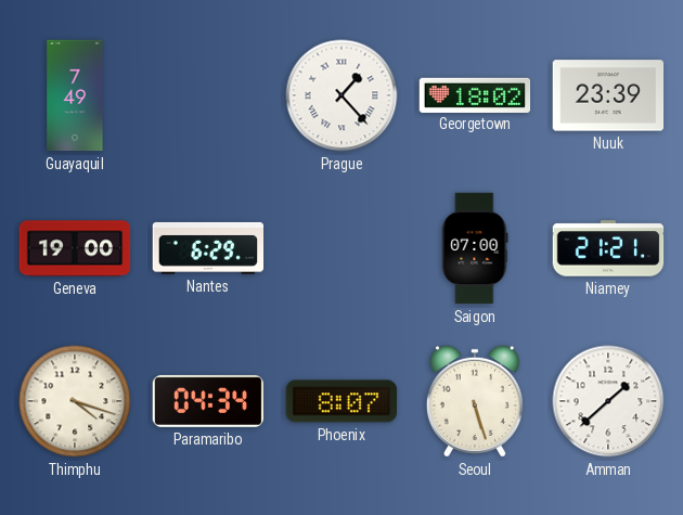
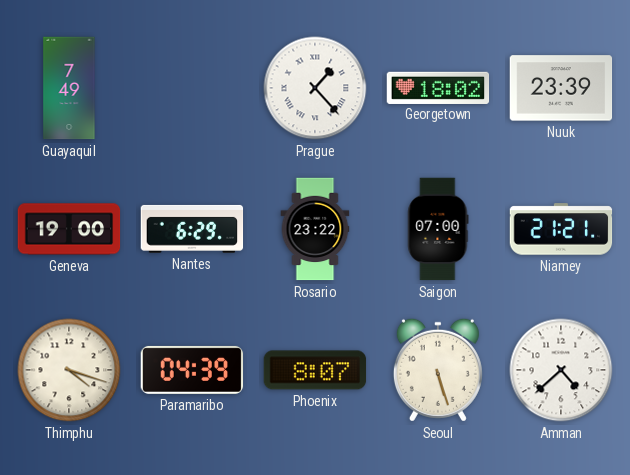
Rosario: none -> 23:22 (315, 229)
Paramaribo: 04:34 -> 04:39 (192, 370)
Amman: 1:38 -> 4:38 (561, 370)
